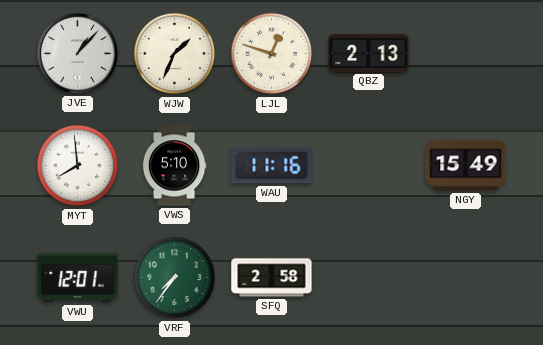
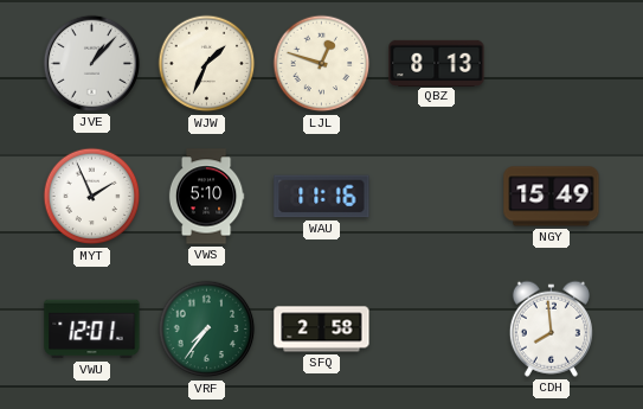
QBZ: 2:13 -> 8:13 (437, 63)
MYT: 7:59 -> 1:56 (92, 197)
CDH: none -> 7:59 (551, 328)
